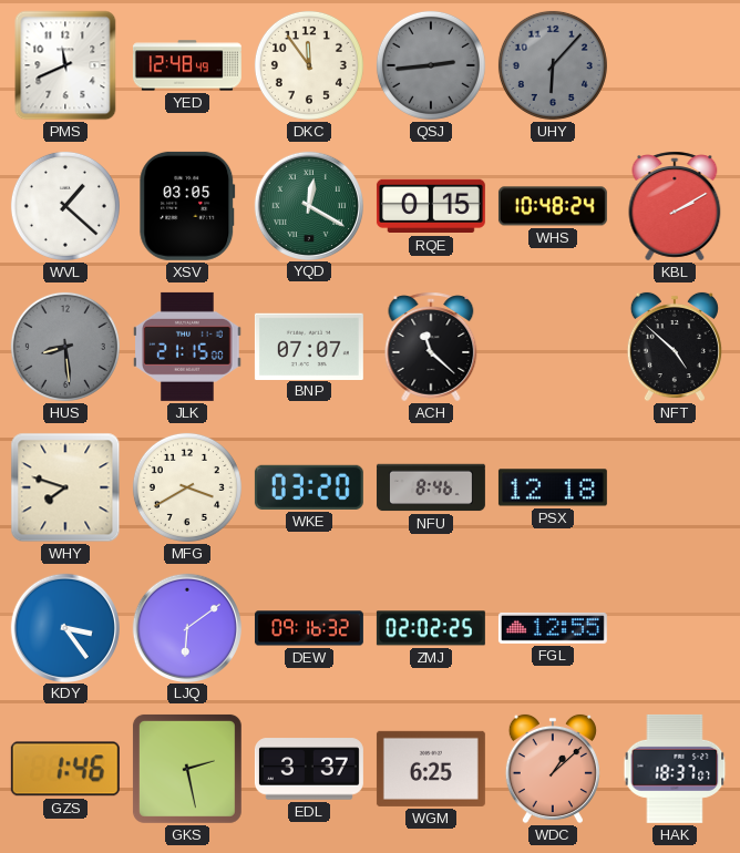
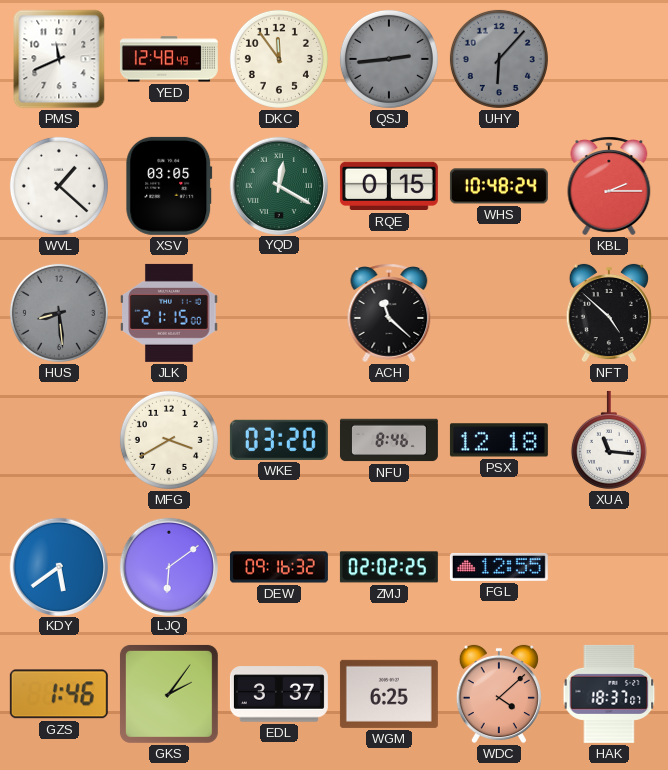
KBL: 2:10 -> 2:15 (609, 186)
BNP: 07:07 -> none (309, 346)
WHY: 7:48 -> none (65, 487)
XUA: none -> 11:16 (609, 440)
KDY: 3:24 -> 5:39 (58, 566)
GKS: 2:28 -> 2:06 (169, 694)
WDC: 1:08 -> 4:08 (499, 694)
